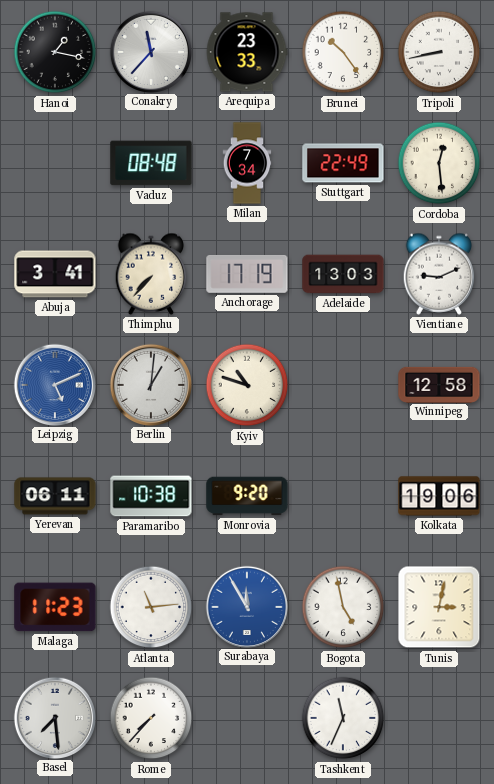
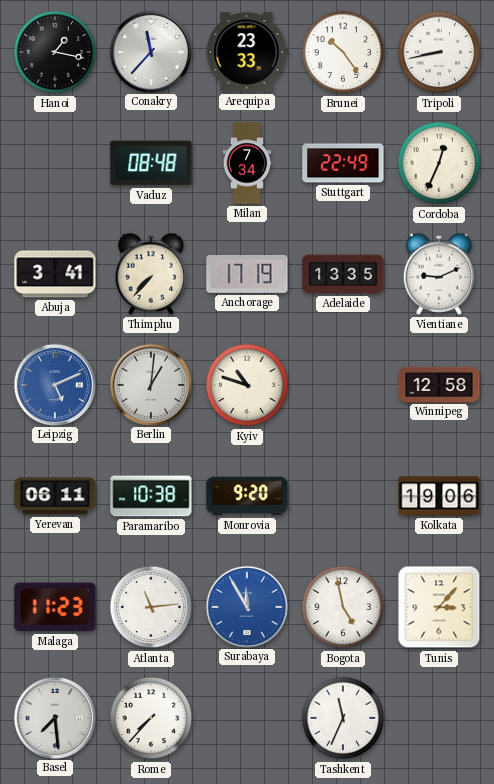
Cordoba: 12:29 -> 12:34 (439, 163)
Adelaide: 13:03 -> 13:35 (343, 274)
Tunis: 3:02 -> 3:07 (439, 607)
